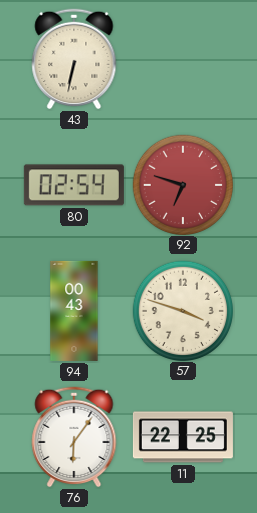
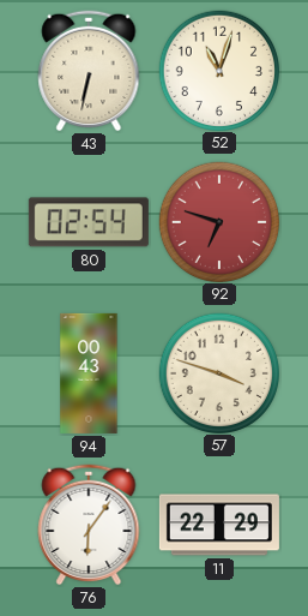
52: none -> 11:03 (218, 70)
11: 22:25 -> 22:29 (219, 525)
